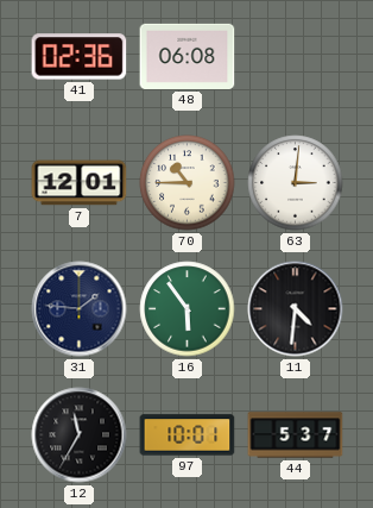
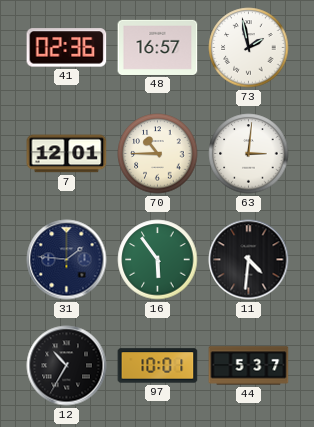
48: 06:08 -> 16:57 (158, 47)
73: none -> 1:58 (249, 48)
12: 11:35 -> 10:35 (67, 366)
